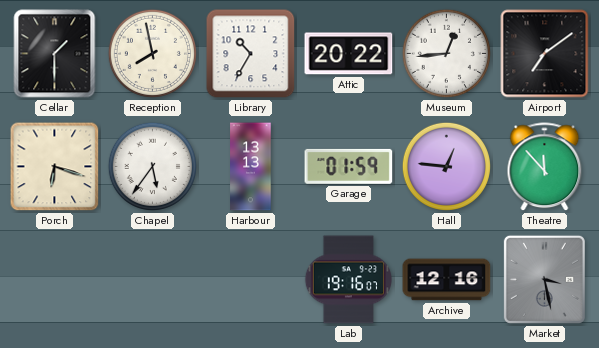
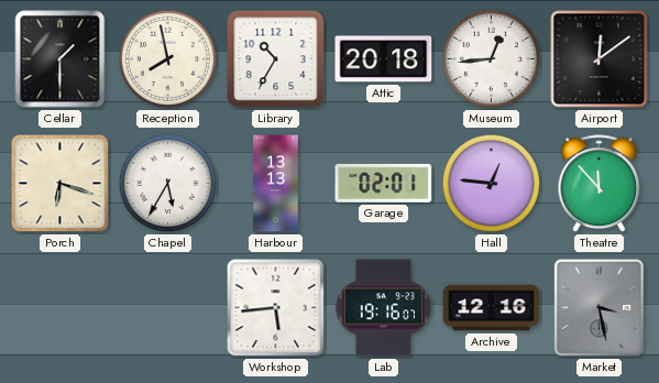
Attic: 20:22 -> 20:18 (384, 59)
Airport: 7:09 -> 12:09 (600, 59)
Chapel: 5:36 -> 5:35 (167, 183)
Garage: 01:59 -> 02:01 (384, 183)
Workshop: none -> 5:44 (276, 308)
